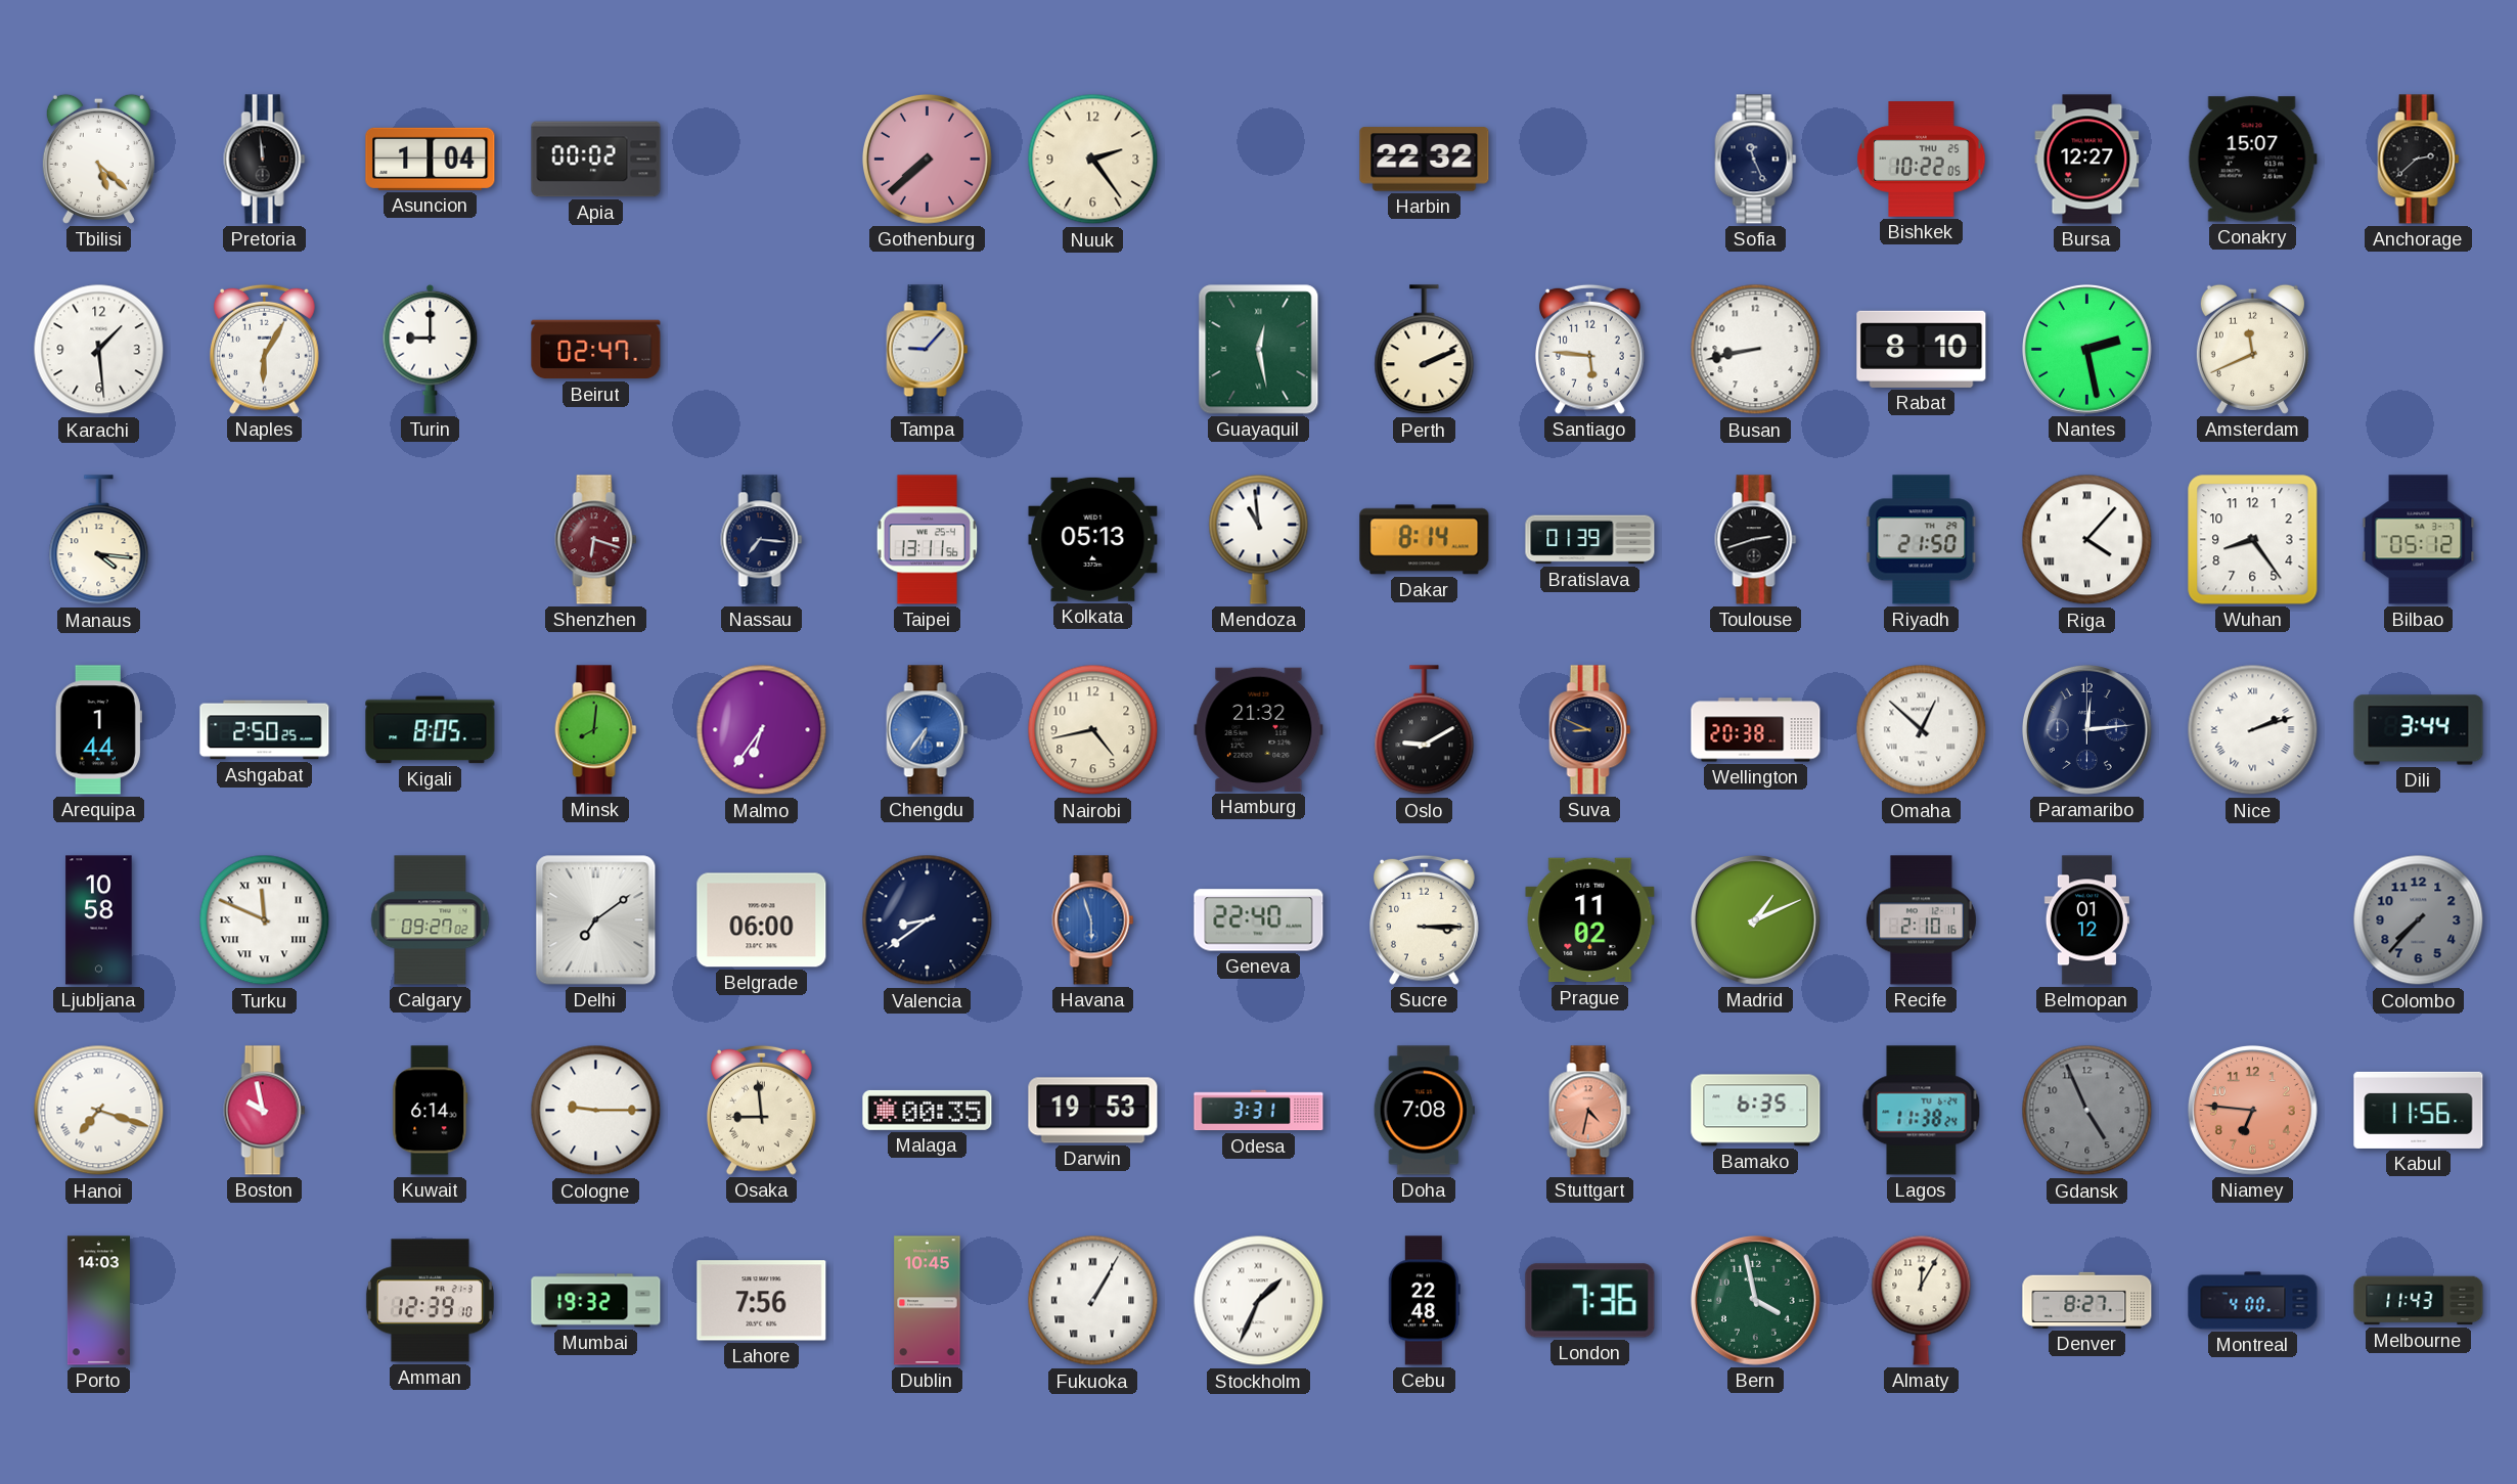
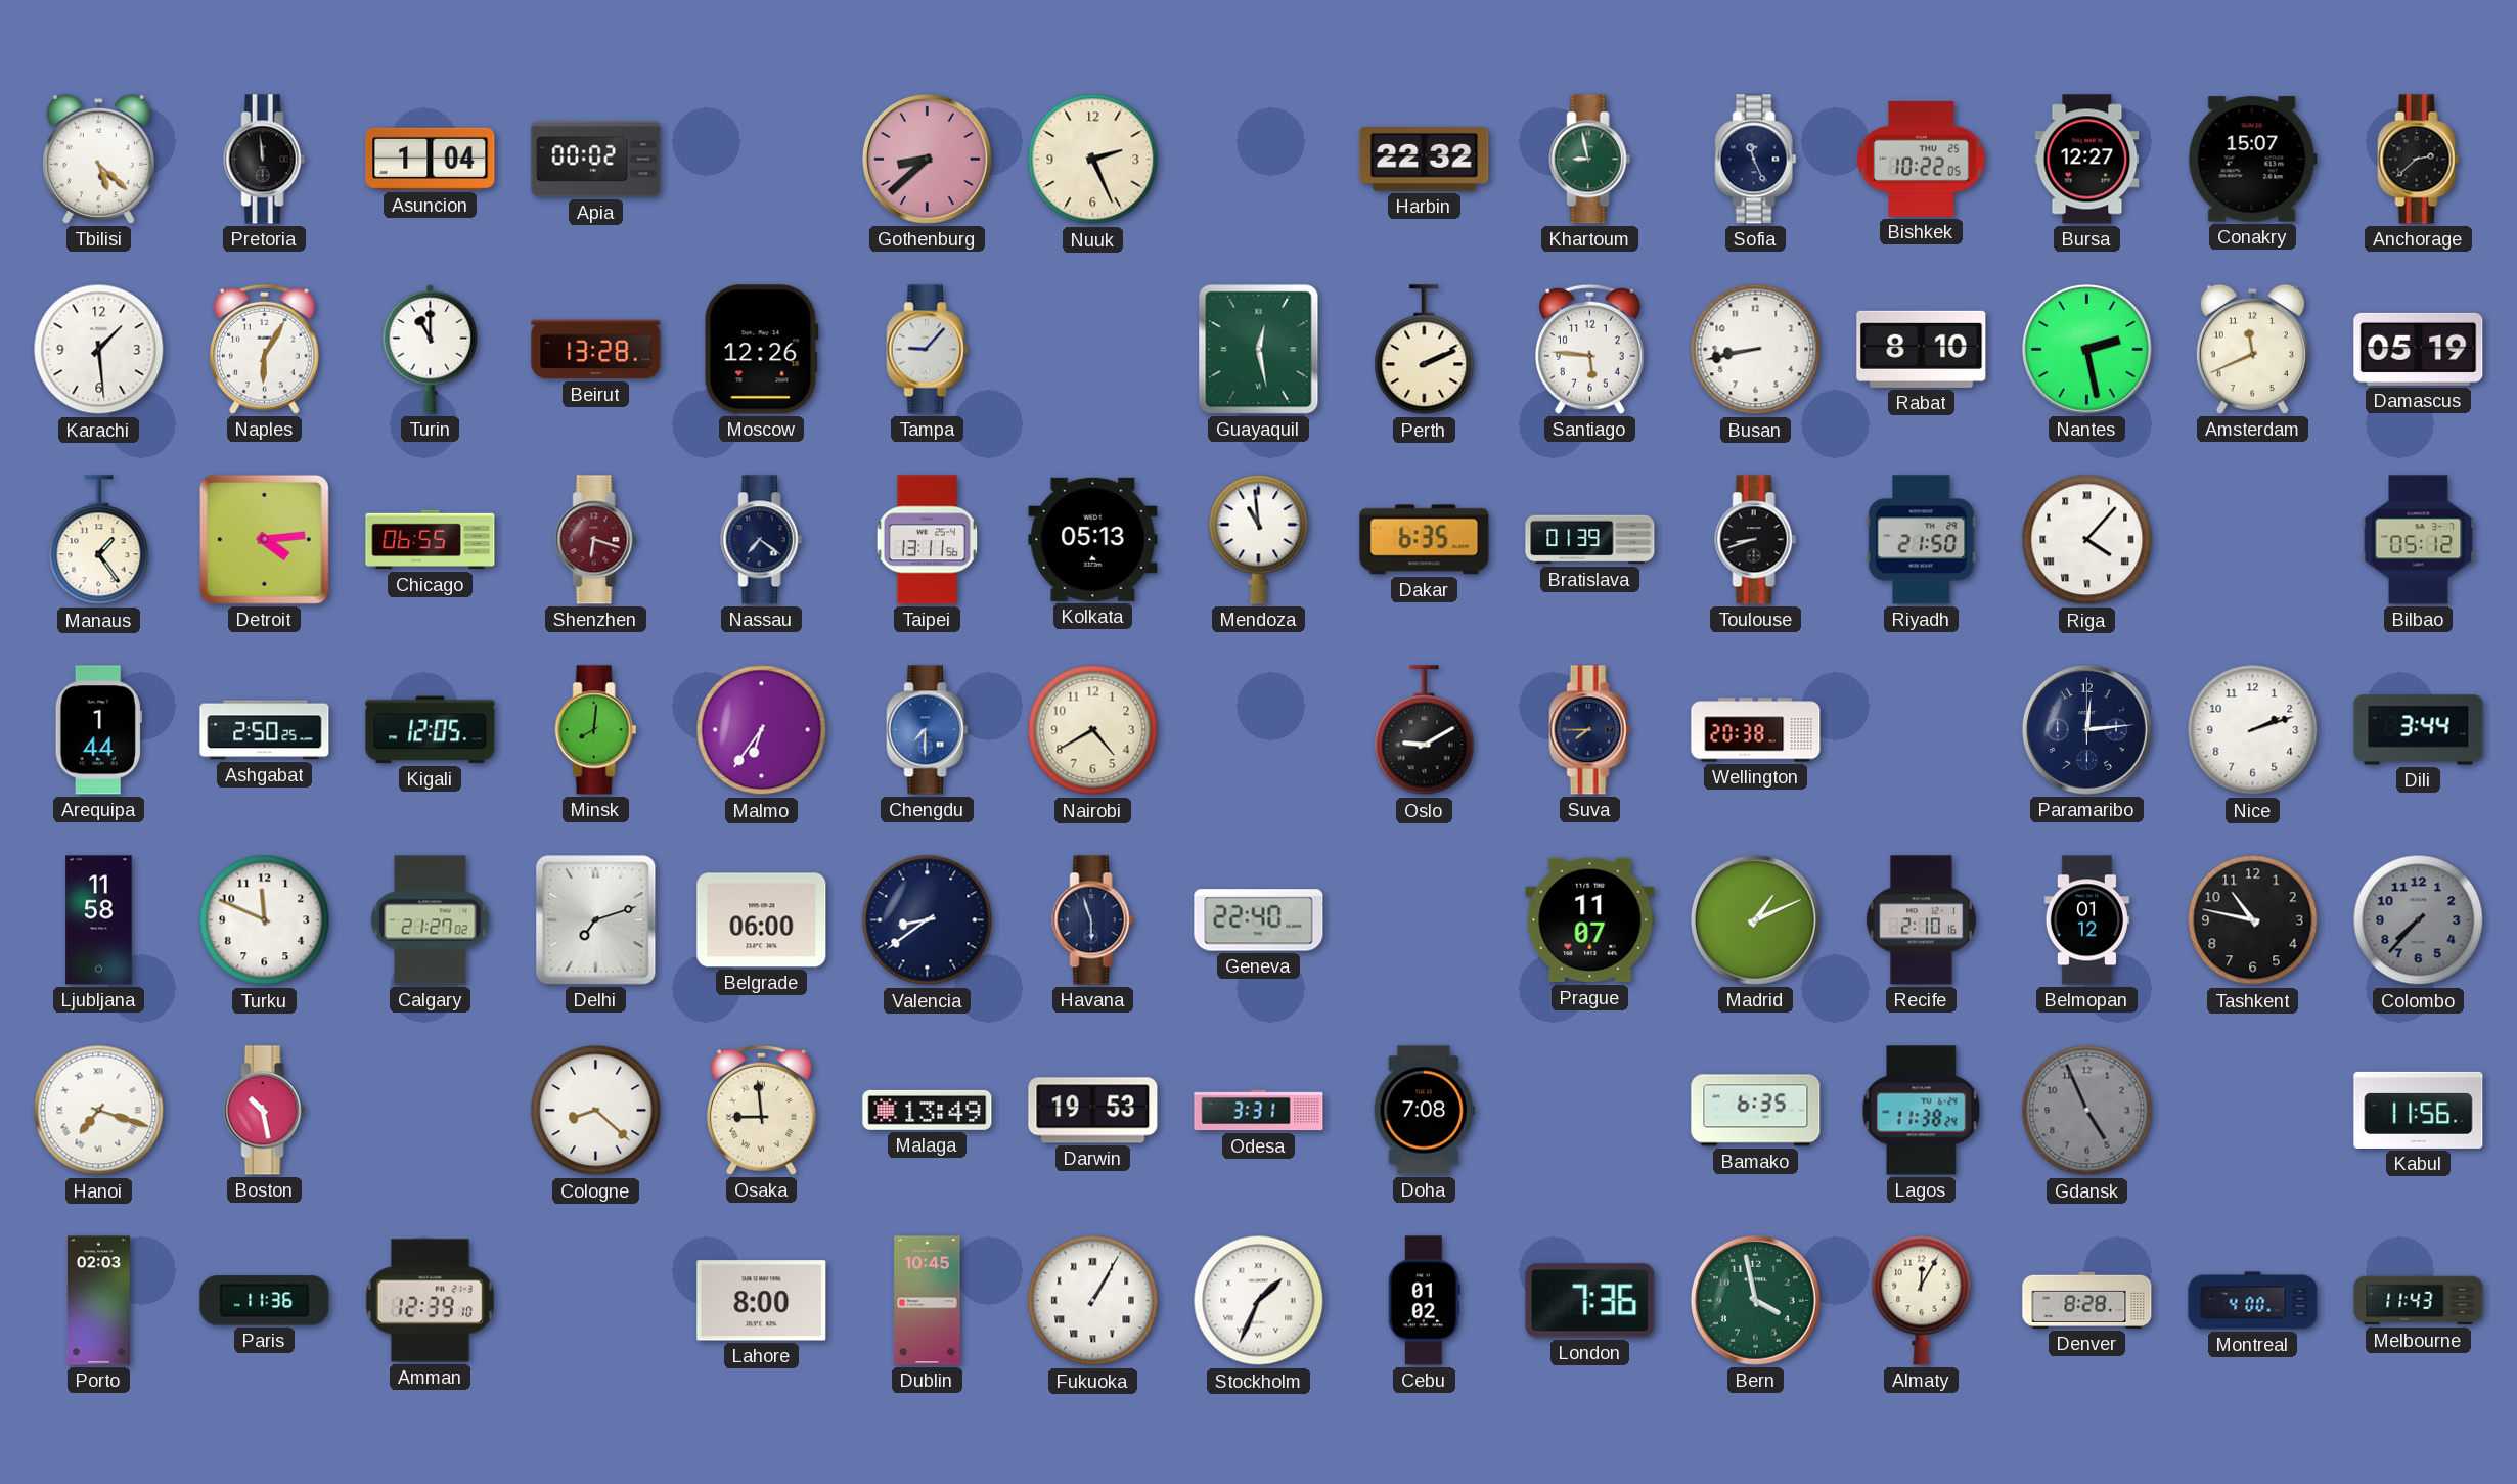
Gothenburg: 7:38 -> 8:38 (928, 160)
Nuuk: 2:24 -> 2:26 (1093, 160)
Khartoum: none -> 8:58 (1590, 160)
Turin: 9:00 -> 11:00 (431, 349)
Beirut: 02:47 -> 13:28 (596, 350)
Moscow: none -> 12:26 (761, 350)
Damascus: none -> 05:19 (2419, 349)
Manaus: 4:16 -> 1:24 (99, 540)
Detroit: none -> 4:14 (264, 539)
Chicago: none -> 06:55 (431, 540)
Nassau: 7:16 -> 7:21 (762, 540)
Dakar: 8:14 -> 6:35 (1425, 540)
Toulouse: 2:42 -> 8:42 (1756, 540)
Wuhan: 8:24 -> none (2253, 540)
Kigali: 8:05 -> 12:05 (431, 730)
Chengdu: 6:36 -> 7:30 (928, 730)
Nairobi: 4:43 -> 4:40 (1093, 730)
Hamburg: 21:32 -> none (1259, 729)
Suva: 8:49 -> 7:45 (1590, 730)
Omaha: 12:52 -> none (1922, 730)
Nice numerals: Roman -> Arabic (2253, 730)
Ljubljana: 10:58 -> 11:58 (99, 920)
Turku numerals: Roman -> Arabic (265, 920)
Calgary: 09:27 -> 21:27 (431, 920)
Delhi: 7:09 -> 7:12 (596, 920)
Havana dial: blue -> navy (1093, 920)
Sucre: 3:15 -> none (1425, 919)
Prague: 11:02 -> 11:07 (1590, 920)
Tashkent: none -> 10:47 (2253, 920)
Boston: 9:58 -> 10:28 (265, 1111)
Kuwait: 6:14 -> none (431, 1111)
Cologne: 9:15 -> 8:22 (596, 1111)
Malaga: 00:35 -> 13:49 (928, 1110)
Stuttgart: 4:32 -> none (1590, 1111)
Niamey: 6:46 -> none (2253, 1111)
Porto: 14:03 -> 02:03 (98, 1301)
Paris: none -> 11:36 (265, 1301)
Mumbai: 19:32 -> none (596, 1301)
Lahore: 7:56 -> 8:00 (762, 1301)
Cebu: 22:48 -> 01:02 (1424, 1301)
Denver: 8:27 -> 8:28 (2087, 1300)
